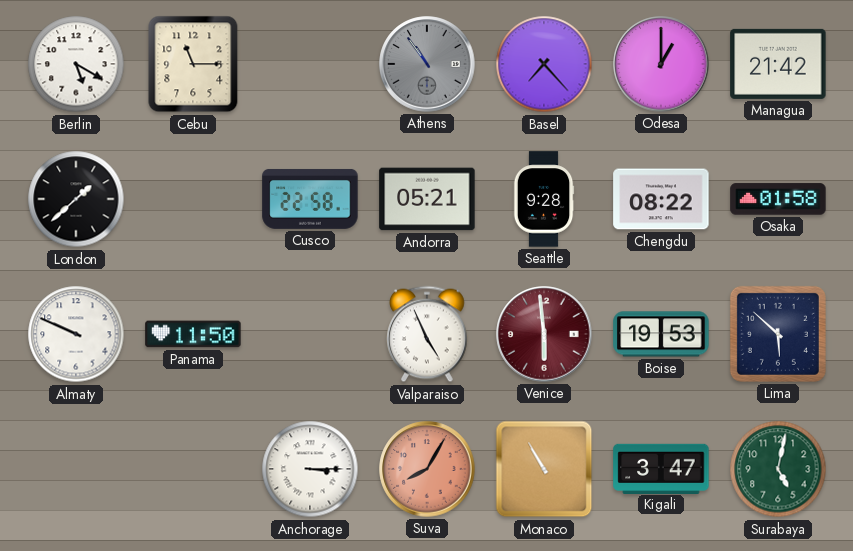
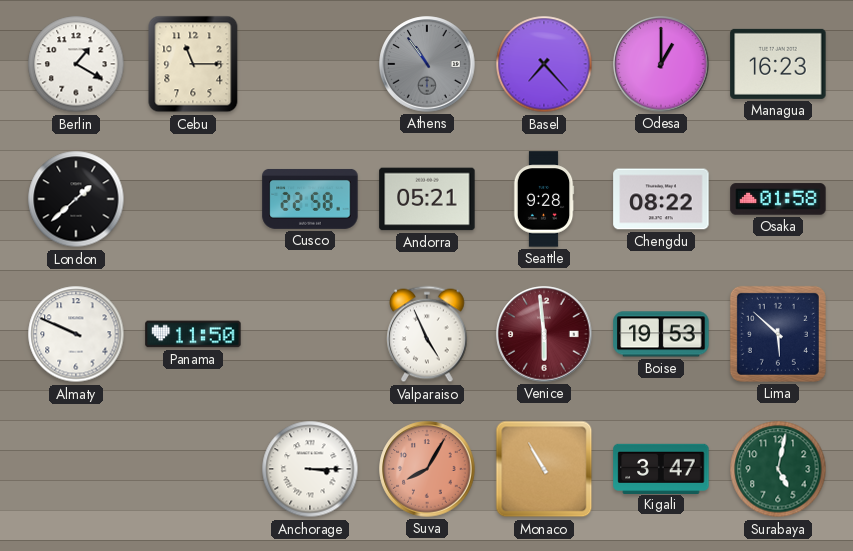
Berlin: 5:20 -> 1:20 (76, 64)
Managua: 21:42 -> 16:23 (778, 64)
